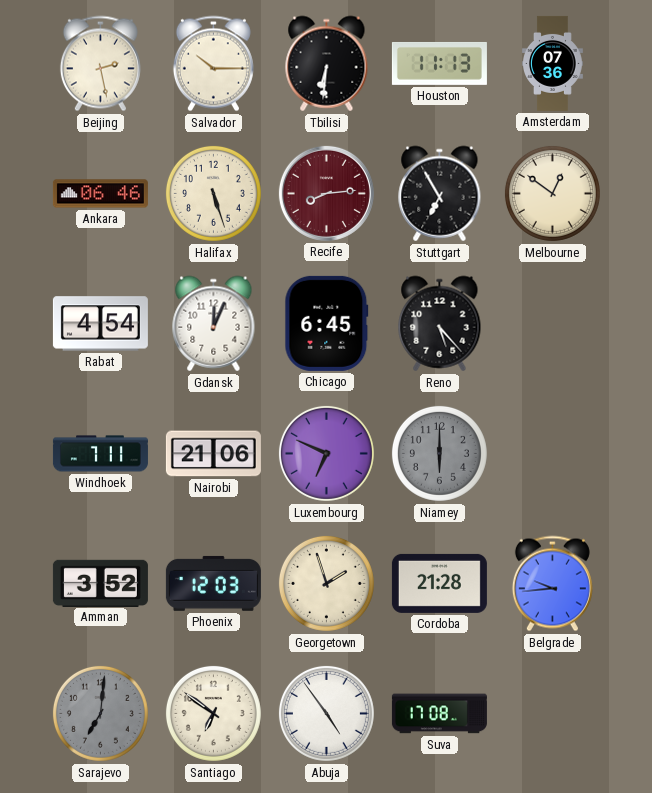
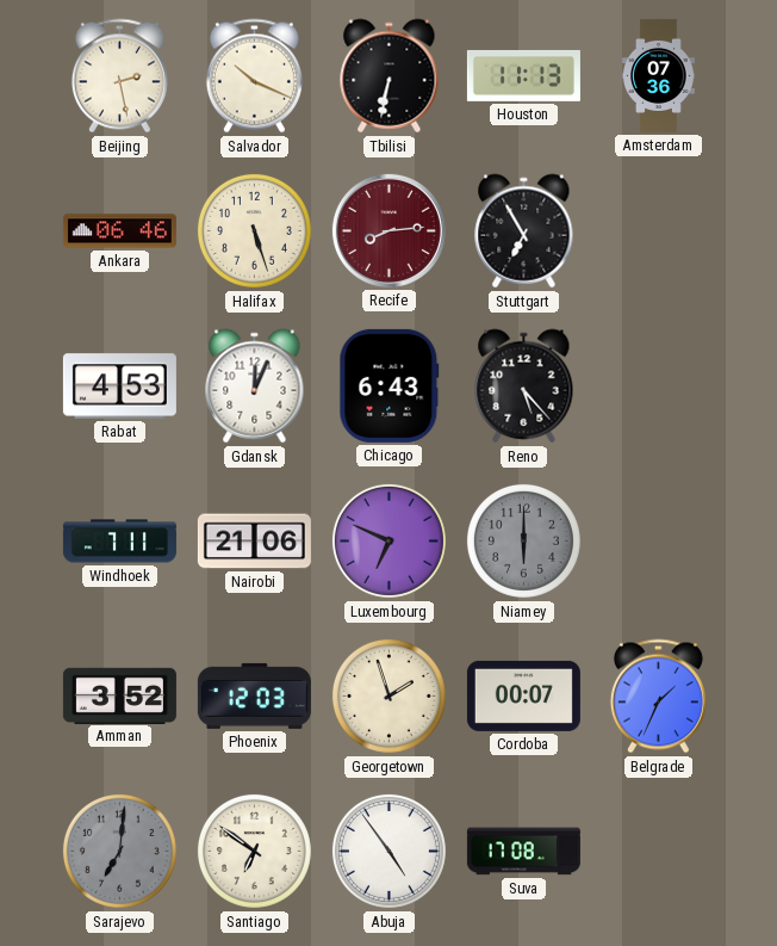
Salvador: 10:15 -> 10:19 (254, 76)
Tbilisi: 6:31 -> 6:32 (390, 76)
Melbourne: 12:51 -> none (552, 193)
Rabat: 4:54 -> 4:53 (119, 387)
Chicago: 6:45 -> 6:43 (390, 385)
Cordoba: 21:28 -> 00:07 (523, 695)
Belgrade: 9:44 -> 1:34 (658, 697)
